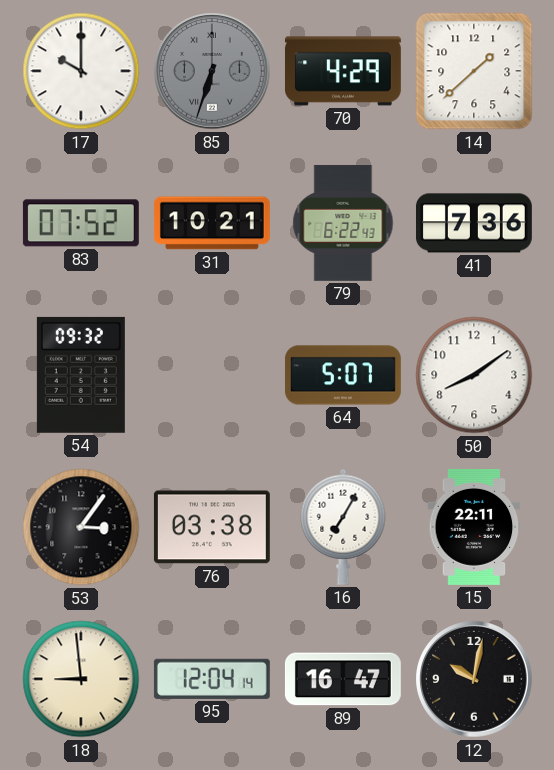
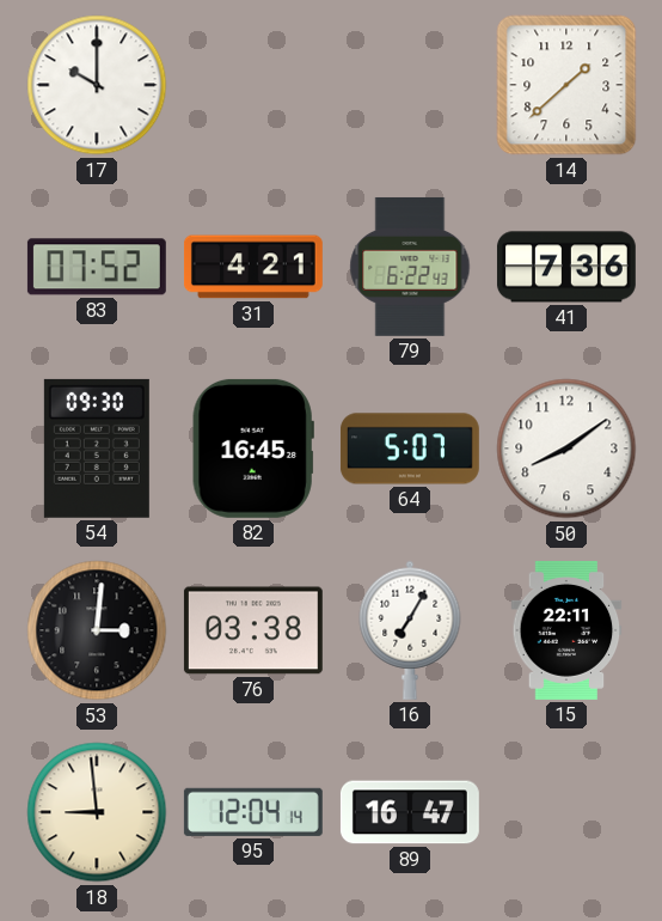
85: 6:33 -> none (212, 71)
70: 4:29 -> none (343, 71)
31: 10:21 -> 4:21 (253, 267)
54: 09:32 -> 09:30 (97, 449)
82: none -> 16:45 (253, 449)
53: 3:06 -> 3:01 (97, 630)
12: 10:02 -> none (474, 679)
